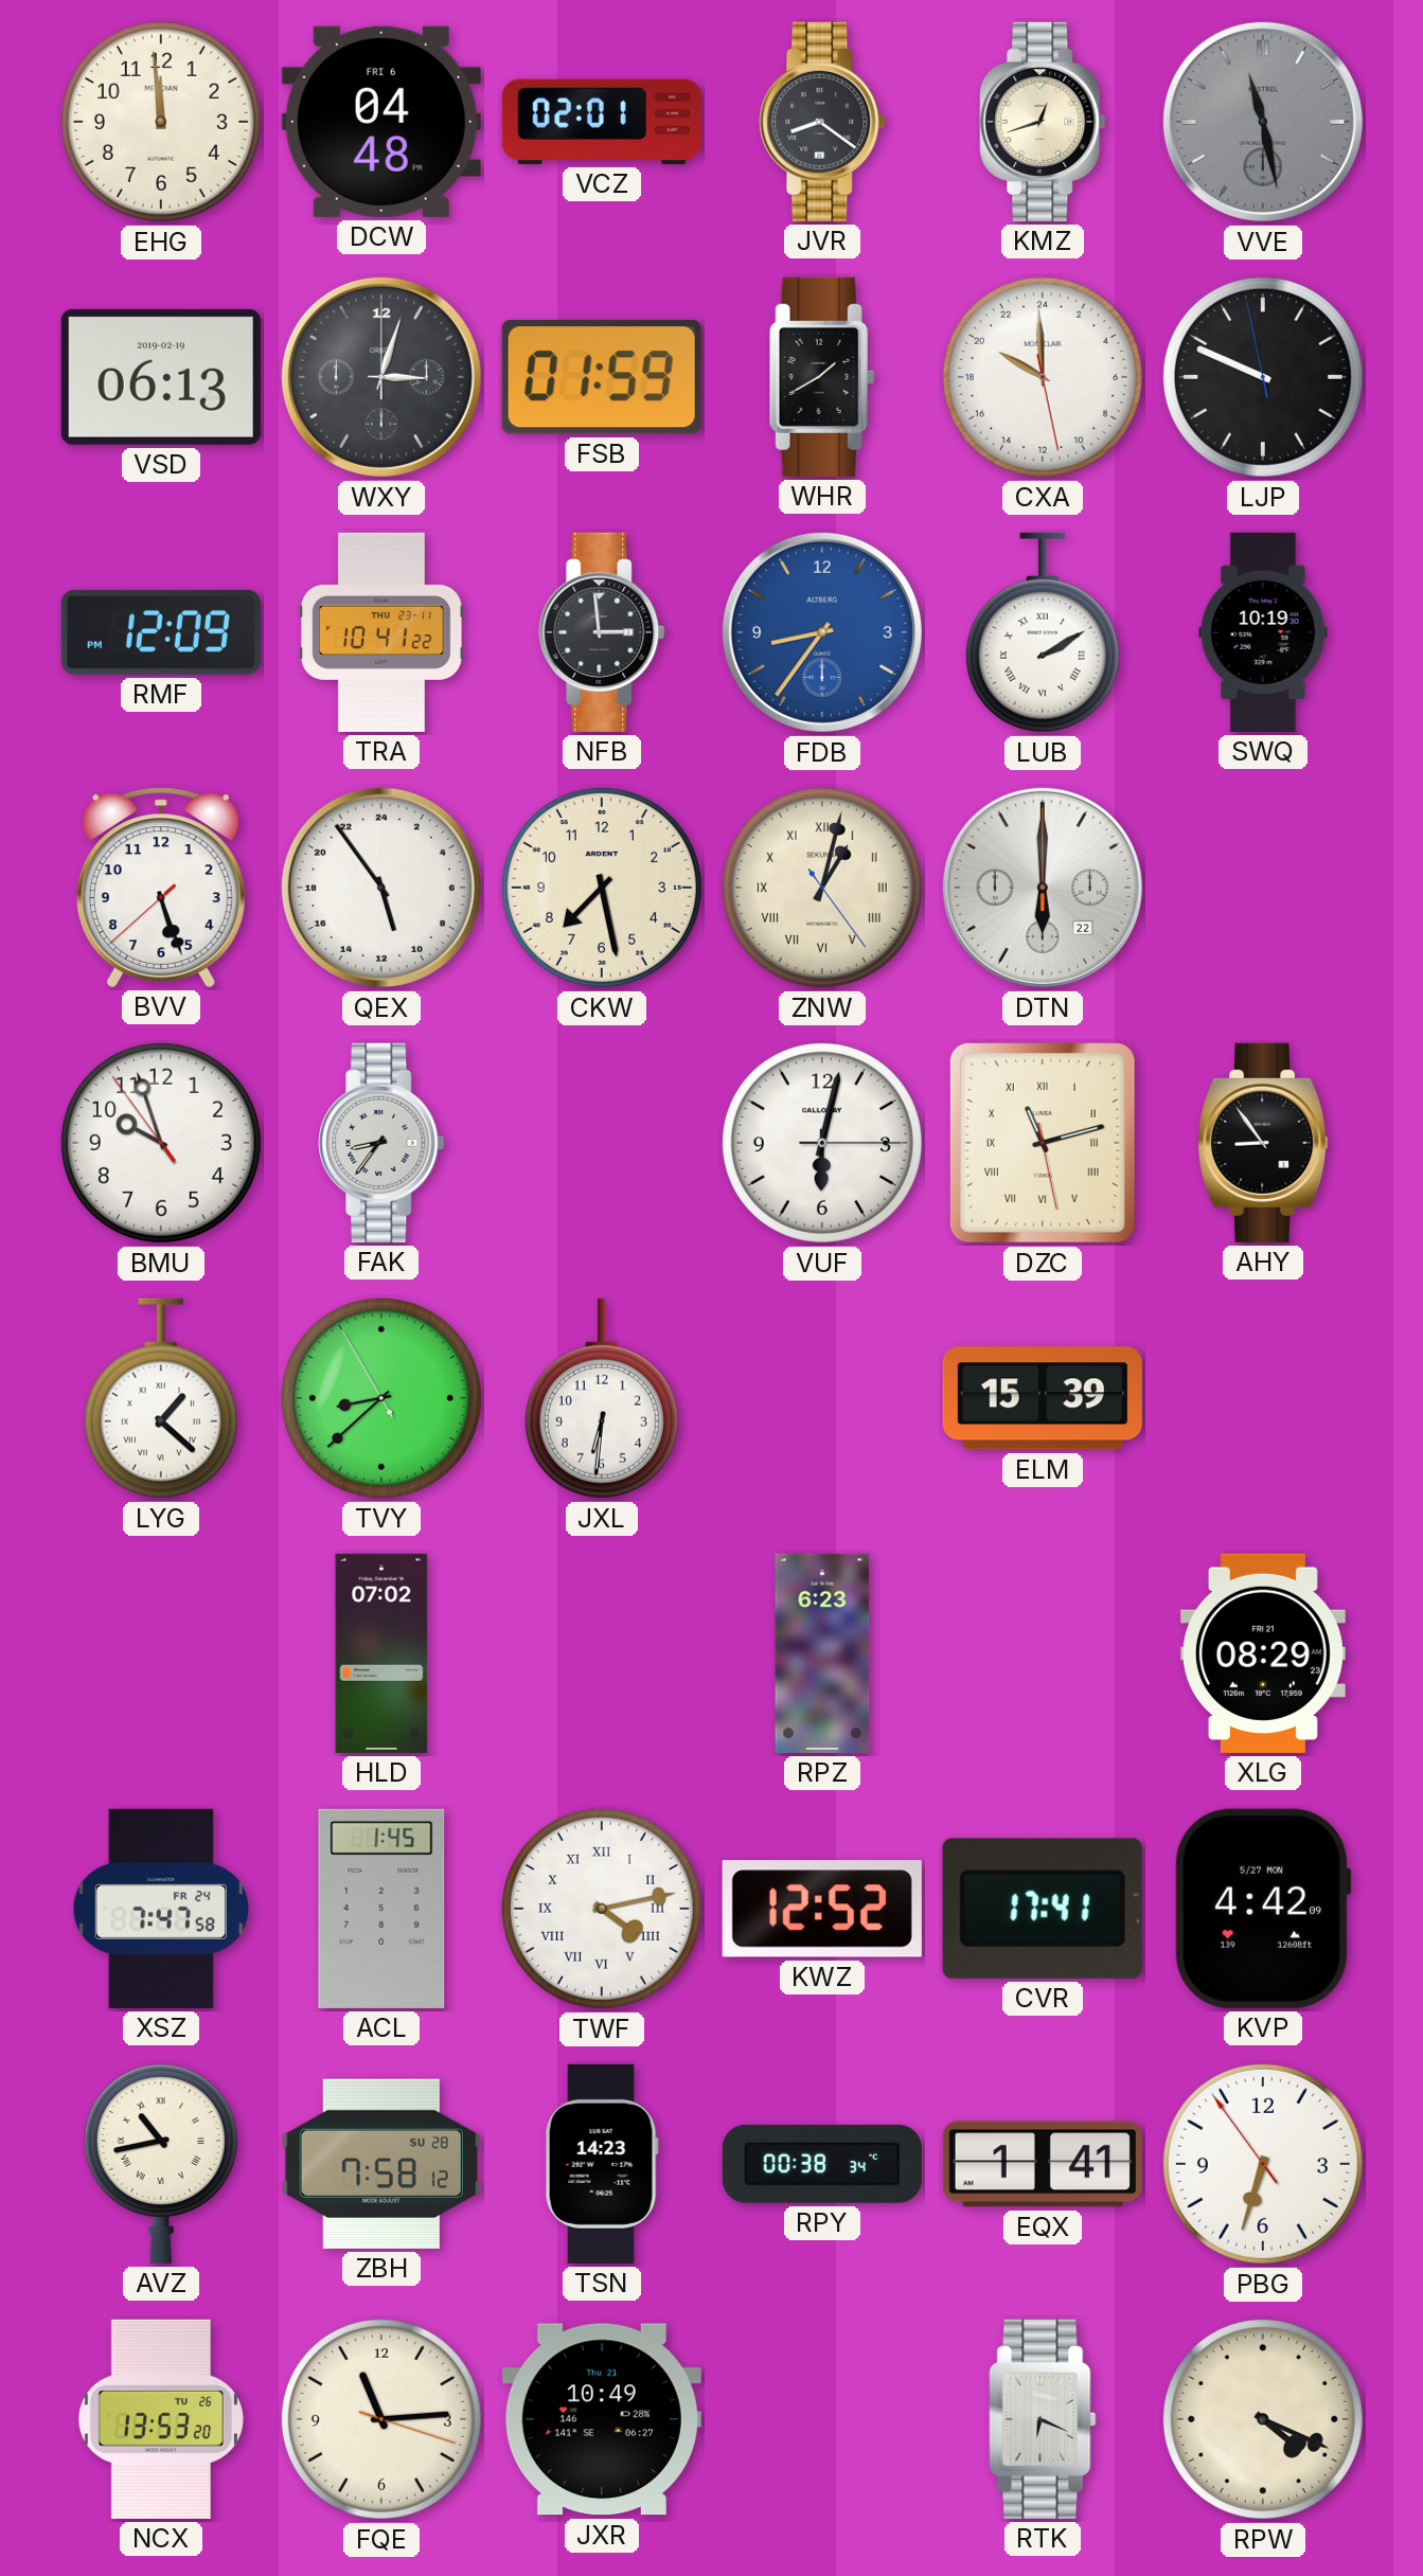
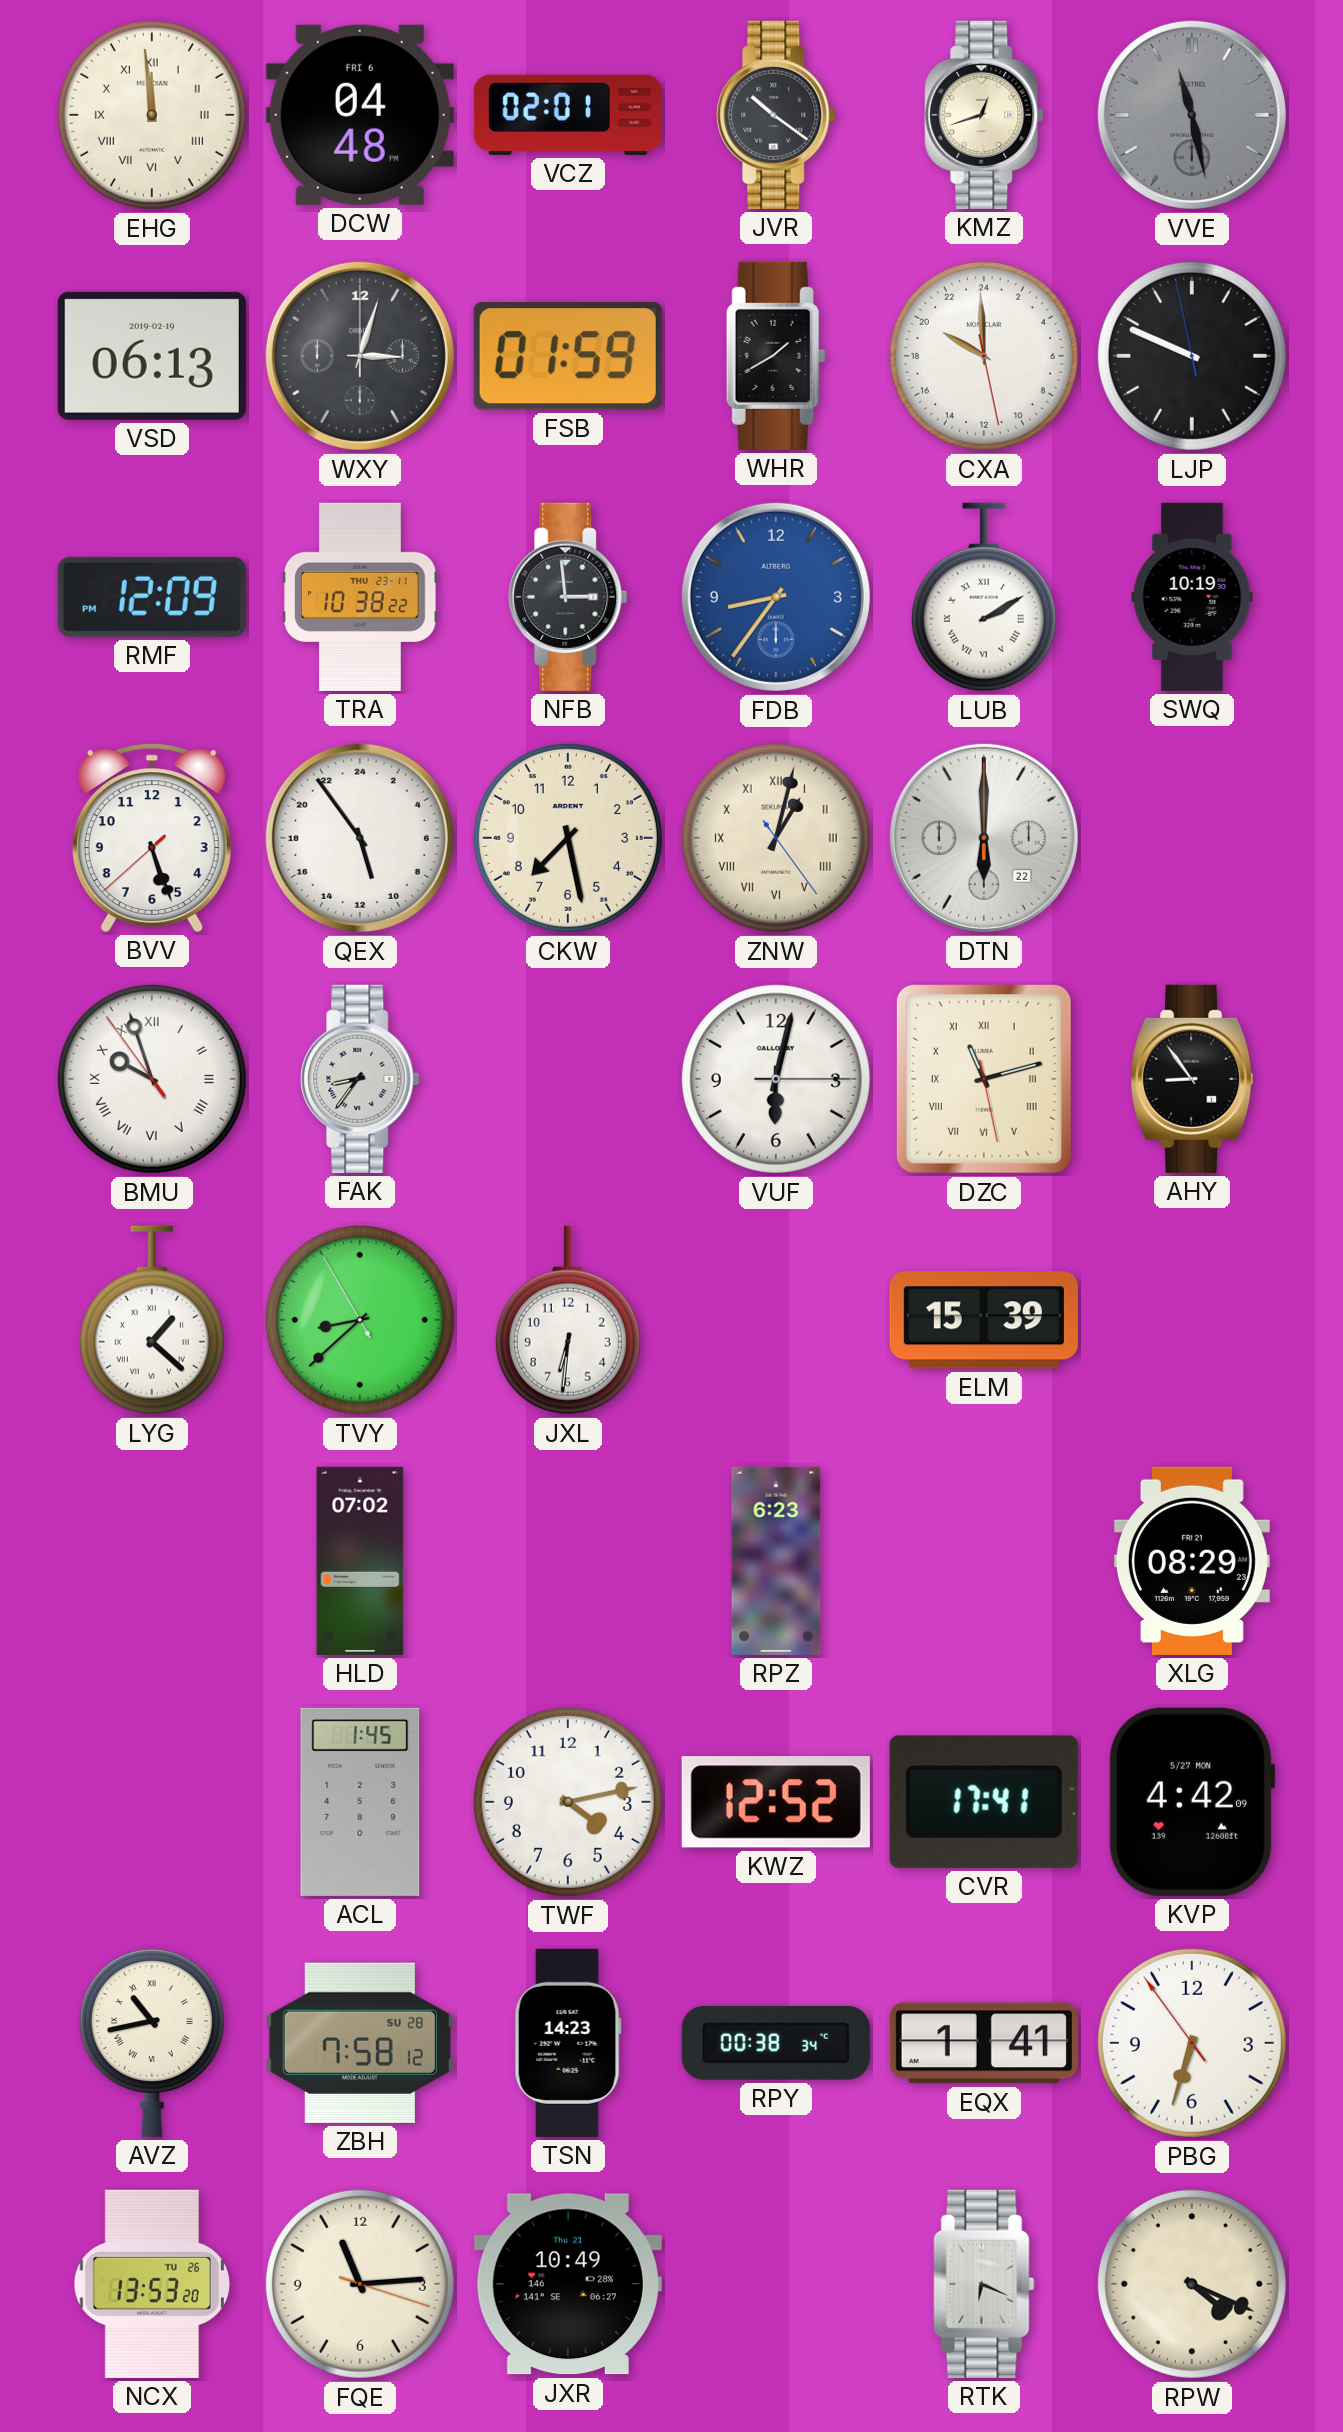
EHG numerals: Arabic -> Roman (152, 115)
JVR: 8:21 -> 10:21 (776, 115)
TRA: 10:41 -> 10:38 (360, 597)
BMU numerals: Arabic -> Roman (152, 1079)
XSZ: 7:47 -> none (161, 1909)
TWF numerals: Roman -> Arabic (568, 1802)
